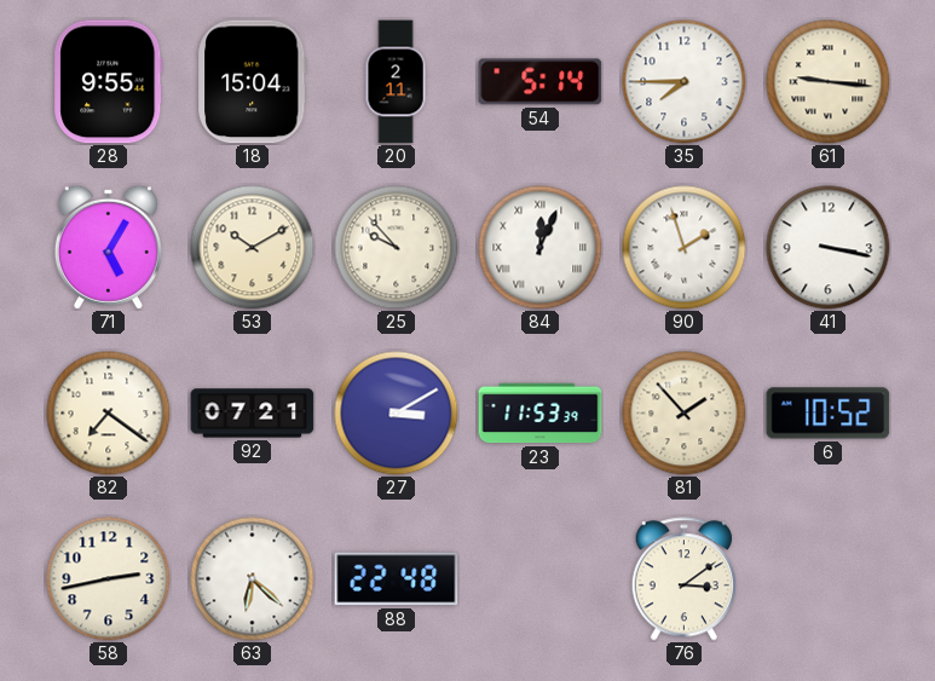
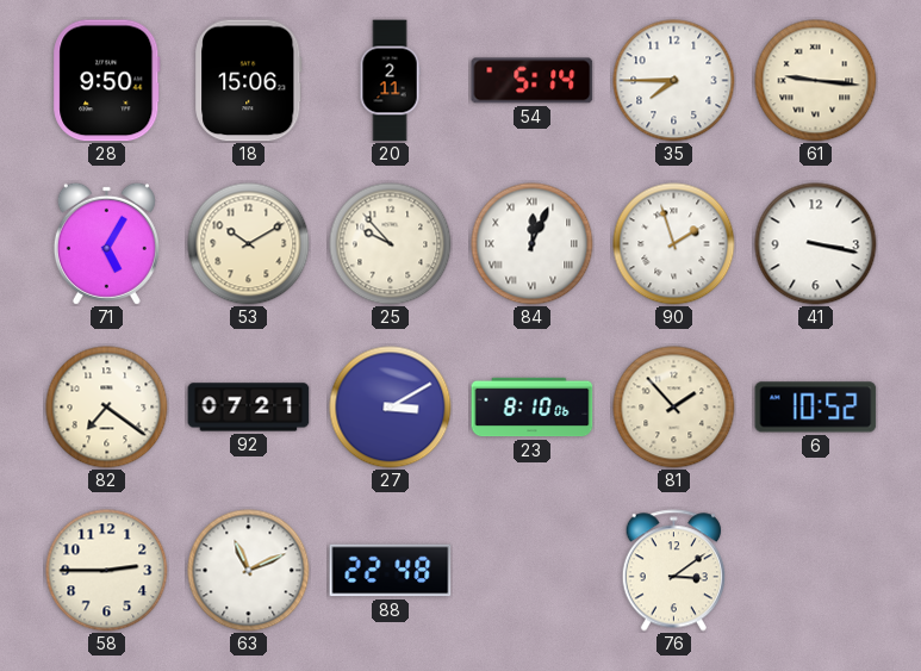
28: 9:55 -> 9:50 (107, 81)
18: 15:04 -> 15:06 (249, 81)
23: 11:53 -> 8:10 (533, 408)
58: 2:43 -> 2:45 (107, 571)
63: 6:22 -> 11:11 (249, 571)
